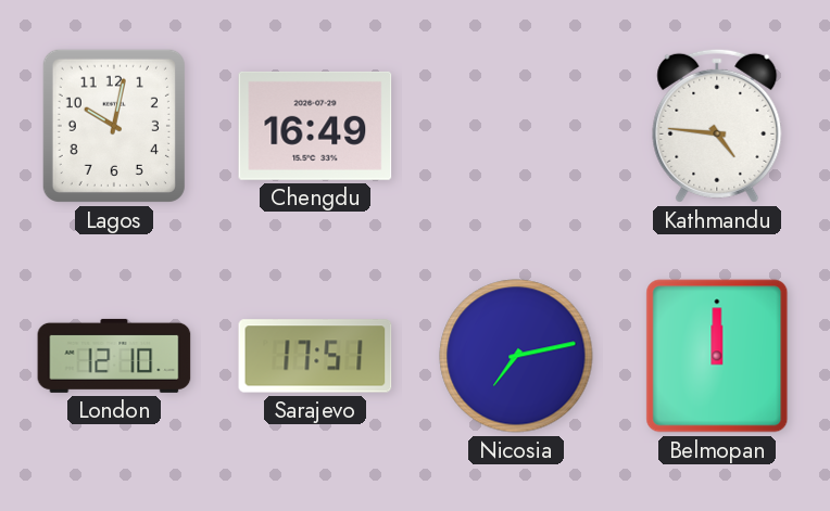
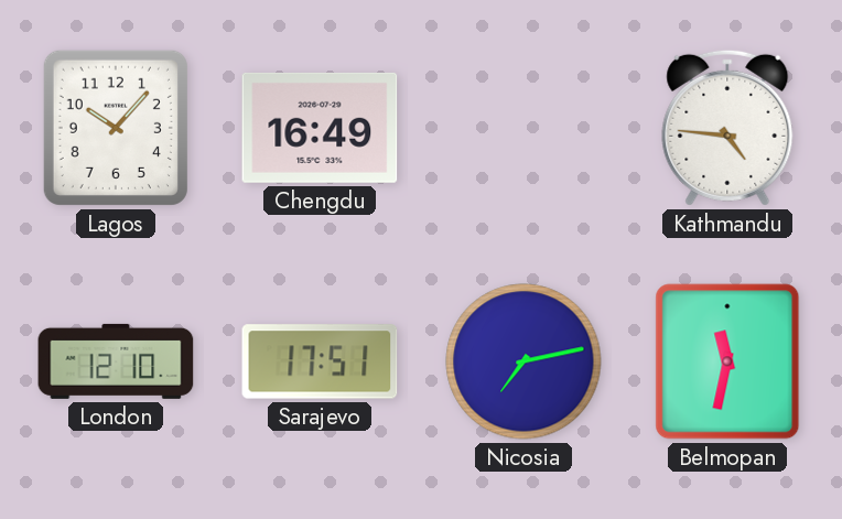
Lagos: 10:02 -> 10:07 (116, 128)
Belmopan: 12:00 -> 11:32 (727, 361)
